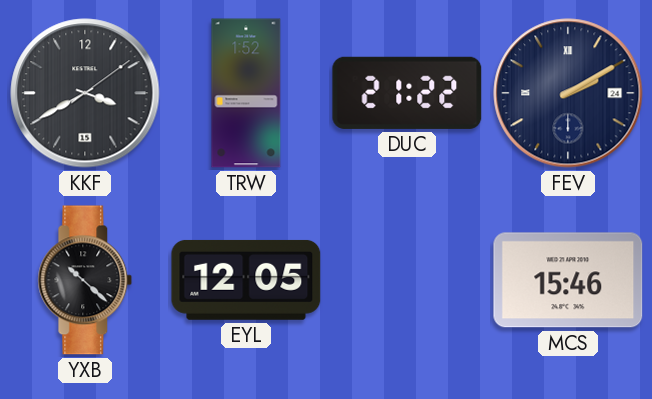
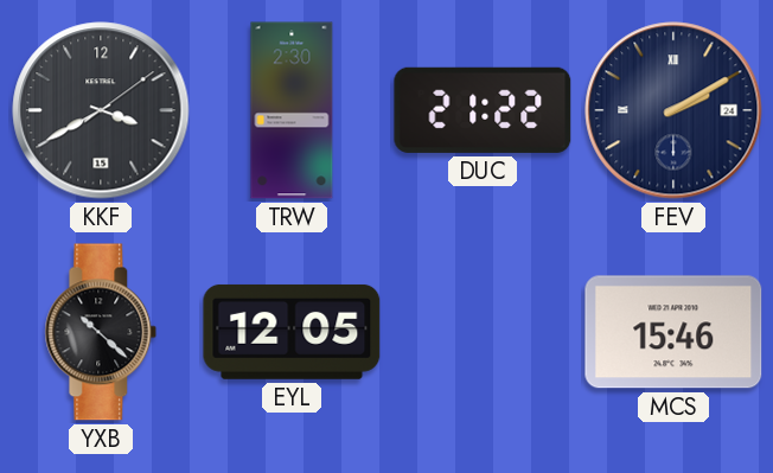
TRW: 1:52 -> 2:30 (292, 110)
